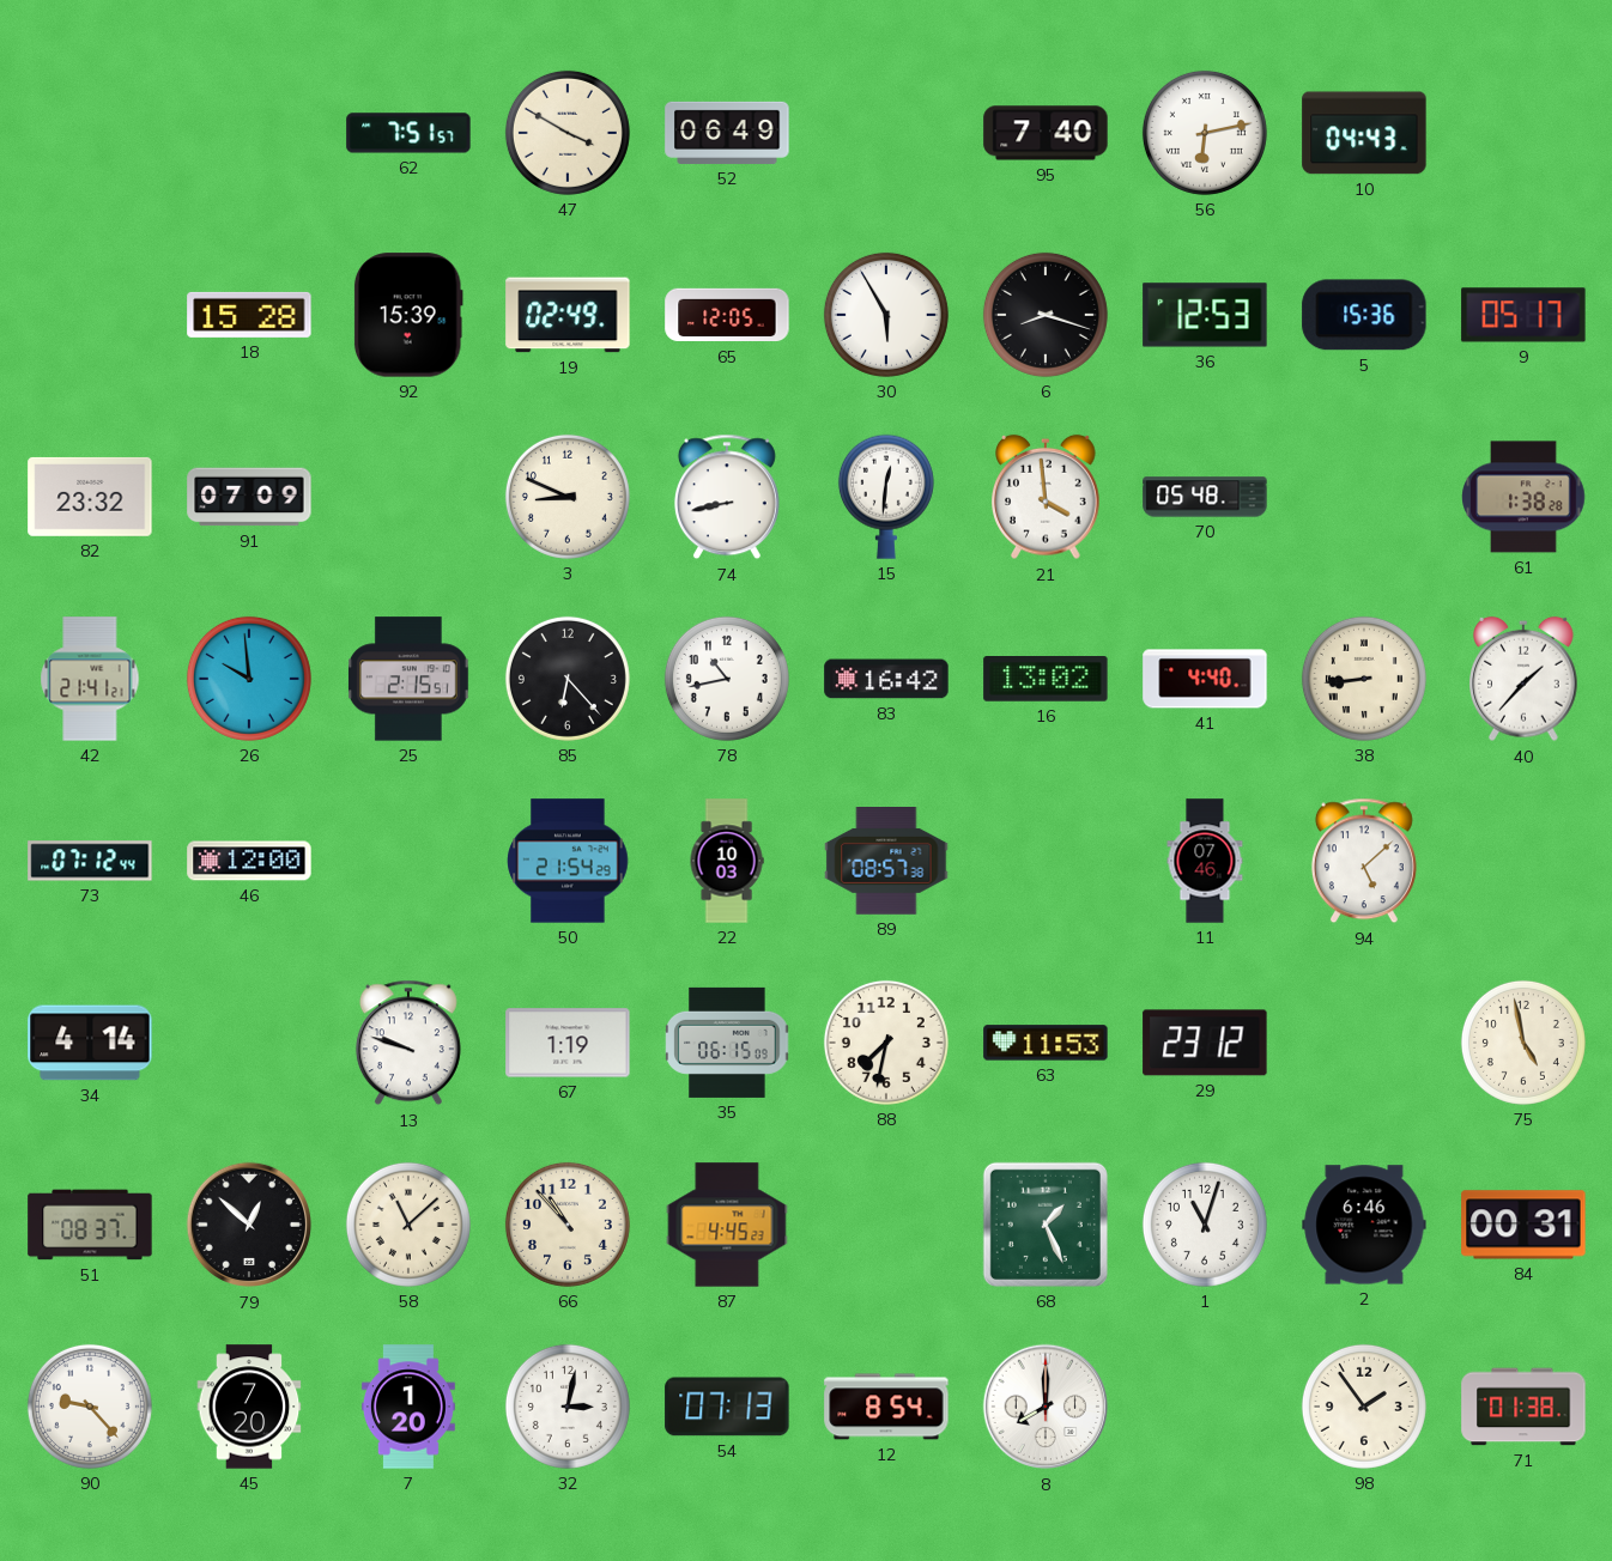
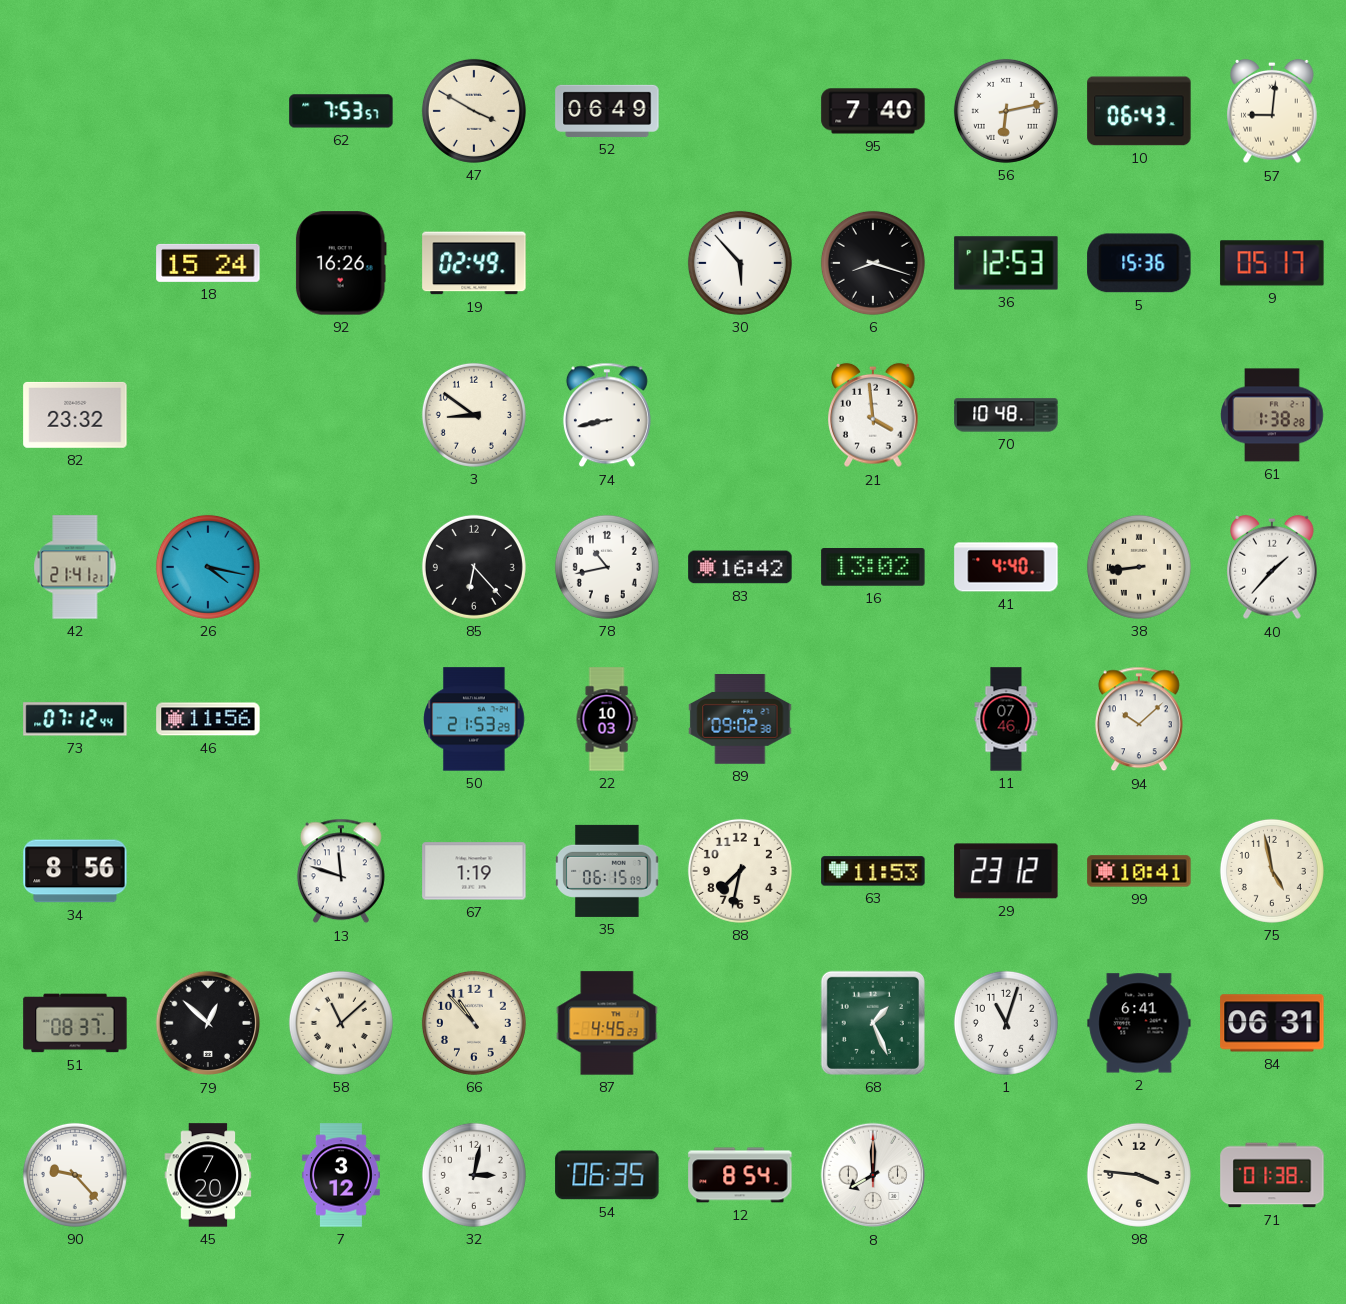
62: 7:51 -> 7:53 (341, 111)
10: 04:43 -> 06:43 (1139, 111)
57: none -> 9:01 (1272, 111)
18: 15:28 -> 15:24 (208, 263)
92: 15:39 -> 16:26 (341, 263)
65: 12:05 -> none (727, 315)
30: 5:55 -> 5:53 (740, 263)
91: 07:09 -> none (249, 497)
3: 8:49 -> 8:51 (474, 415)
15: 12:31 -> none (886, 497)
70: 05:48 -> 10:48 (1006, 415)
26: 9:59 -> 4:17 (208, 567)
25: 2:15 -> none (410, 679)
46: 12:00 -> 11:56 (208, 719)
50: 21:54 -> 21:53 (474, 719)
89: 08:57 -> 09:02 (740, 720)
94: 5:08 -> 10:08 (1139, 719)
34: 4:14 -> 8:56 (75, 871)
13: 9:48 -> 11:48 (341, 871)
99: none -> 10:41 (1139, 871)
2: 6:46 -> 6:41 (1139, 1023)
84: 00:31 -> 06:31 (1272, 1023)
7: 1:20 -> 3:12 (341, 1175)
54: 07:13 -> 06:35 (607, 1175)
98: 1:54 -> 3:46 (1139, 1175)
